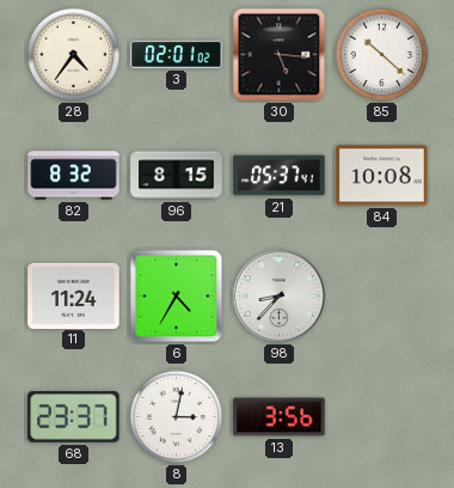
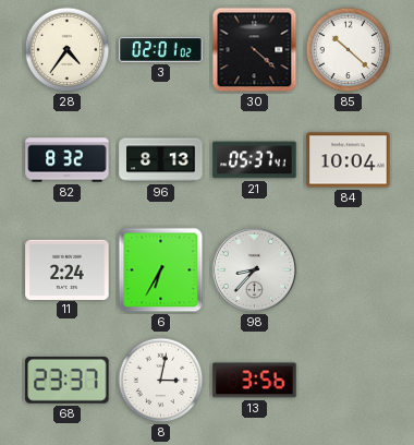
30: 5:16 -> 4:22 (255, 50)
96: 8:15 -> 8:13 (161, 160)
84: 10:08 -> 10:04 (349, 160)
11: 11:24 -> 2:24 (68, 269)
6: 4:35 -> 6:35 (161, 270)
